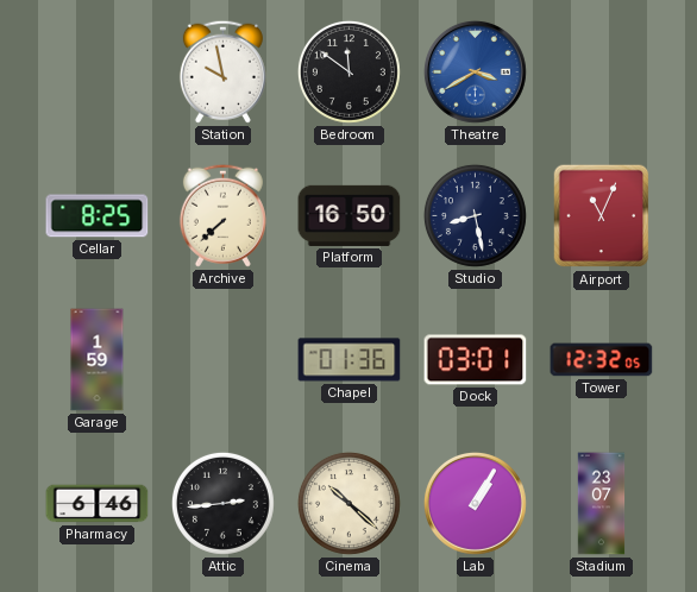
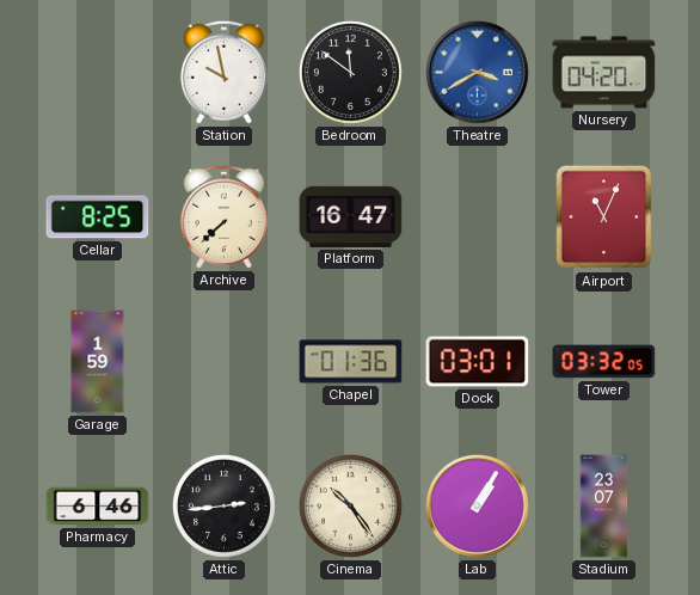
Nursery: none -> 04:20 (604, 73)
Platform: 16:50 -> 16:47 (351, 216)
Studio: 8:28 -> none (475, 215)
Tower: 12:32 -> 03:32 (604, 362)
Cinema: 10:22 -> 10:24 (350, 505)
